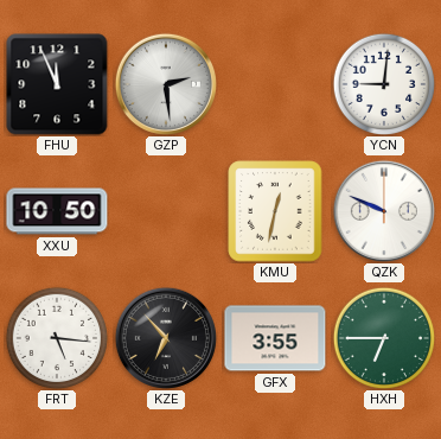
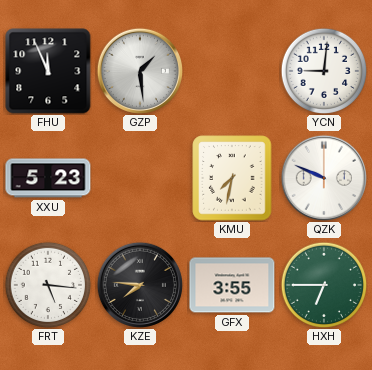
GZP: 2:29 -> 1:29 (140, 71)
XXU: 10:50 -> 5:23 (48, 178)
KMU: 12:32 -> 7:32 (232, 178)
KZE: 6:53 -> 7:46 (140, 285)
